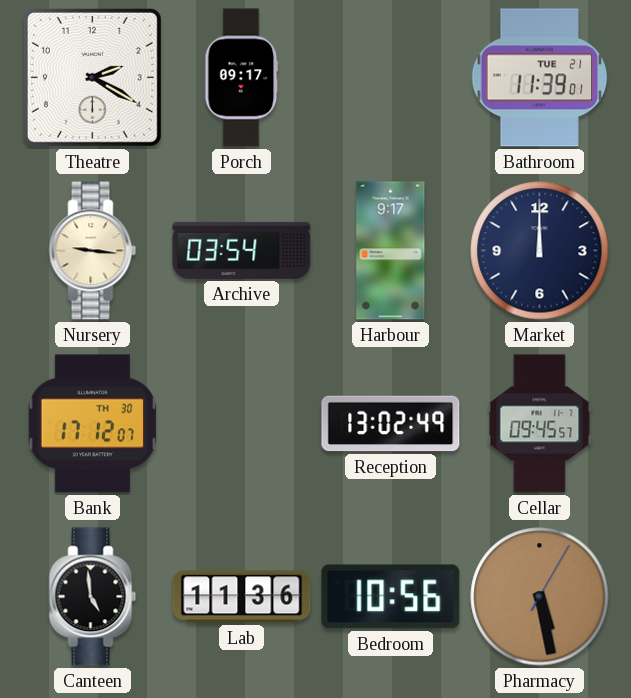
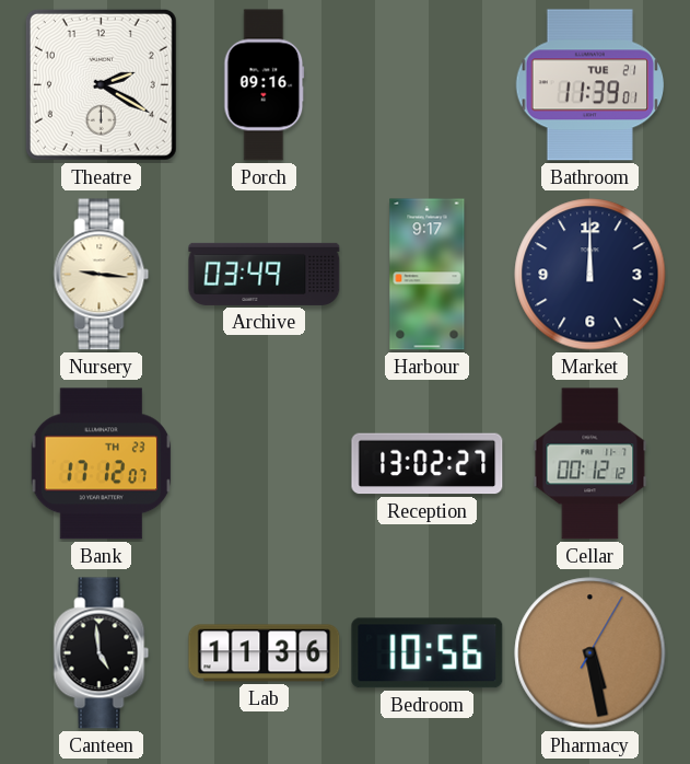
Porch: 09:17 -> 09:16 (265, 85)
Archive: 03:54 -> 03:49 (265, 274)
Bank date: TH 30 -> TH 23 (102, 464)
Reception: 13:02:49 -> 13:02:27 (428, 464)
Cellar: 09:45 -> 00:12 (590, 464)
